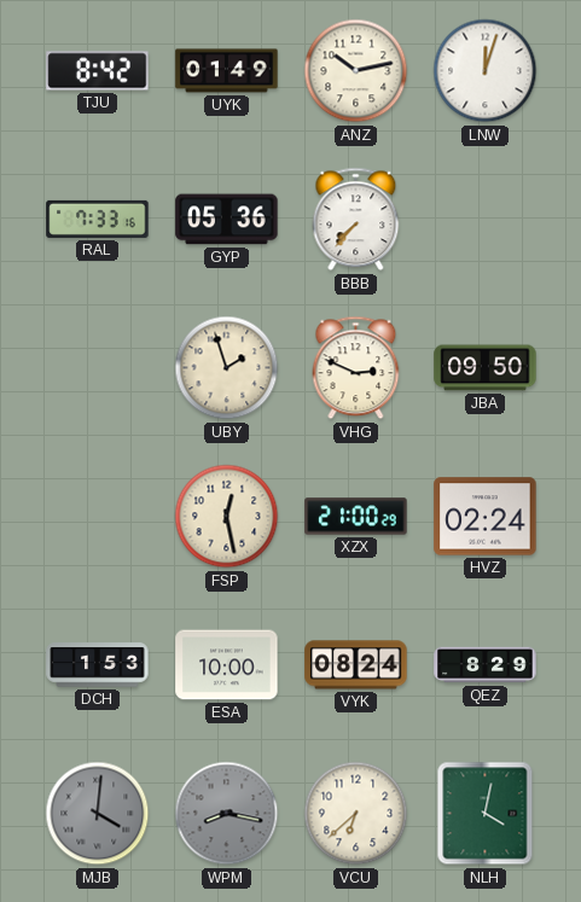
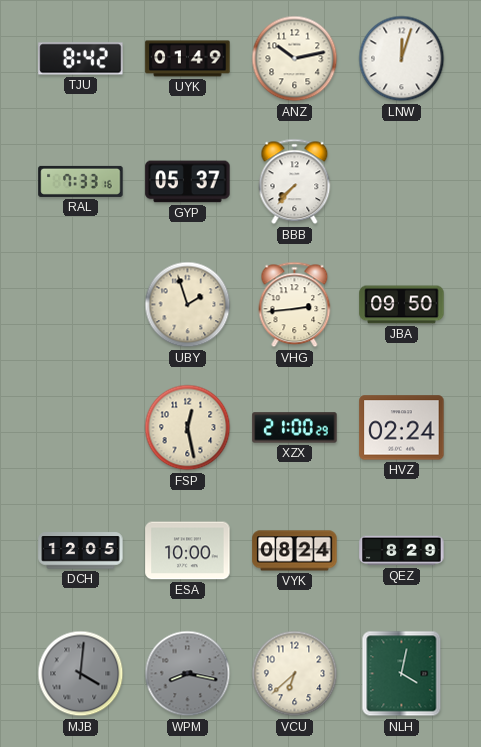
GYP: 05:36 -> 05:37 (188, 182)
VHG: 2:49 -> 2:44 (295, 305)
DCH: 1:53 -> 12:05 (81, 551)
